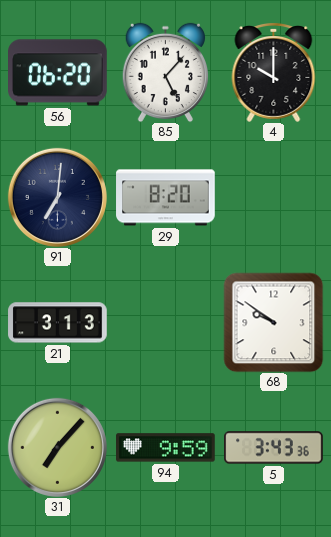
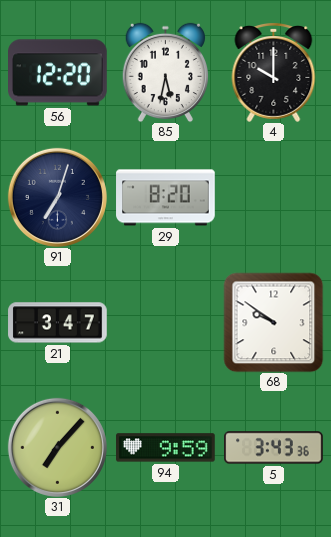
56: 06:20 -> 12:20 (58, 73)
85: 5:07 -> 5:32 (165, 72)
91: 7:01 -> 7:03 (57, 197)
21: 3:13 -> 3:47 (58, 323)
